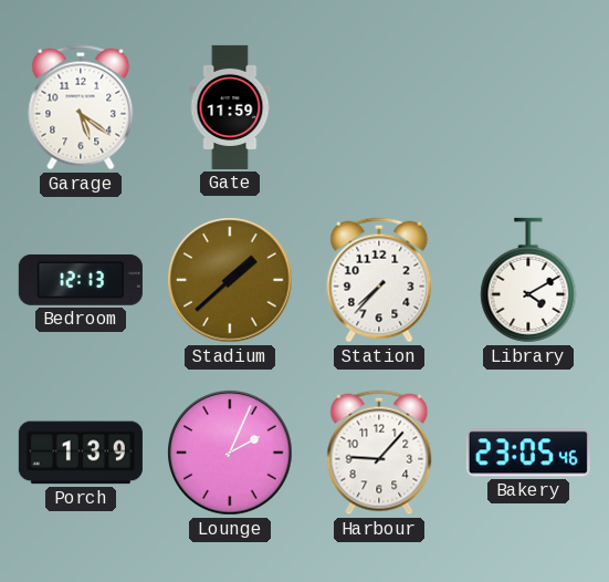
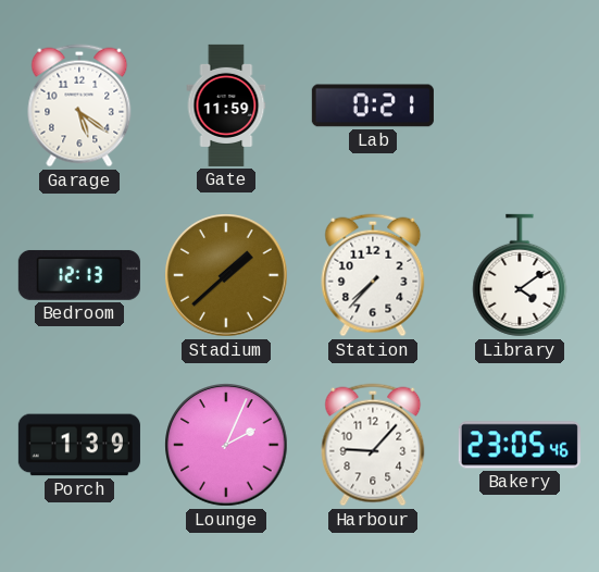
Lab: none -> 0:21 (373, 105)
Library: 4:10 -> 4:09 (520, 275)
